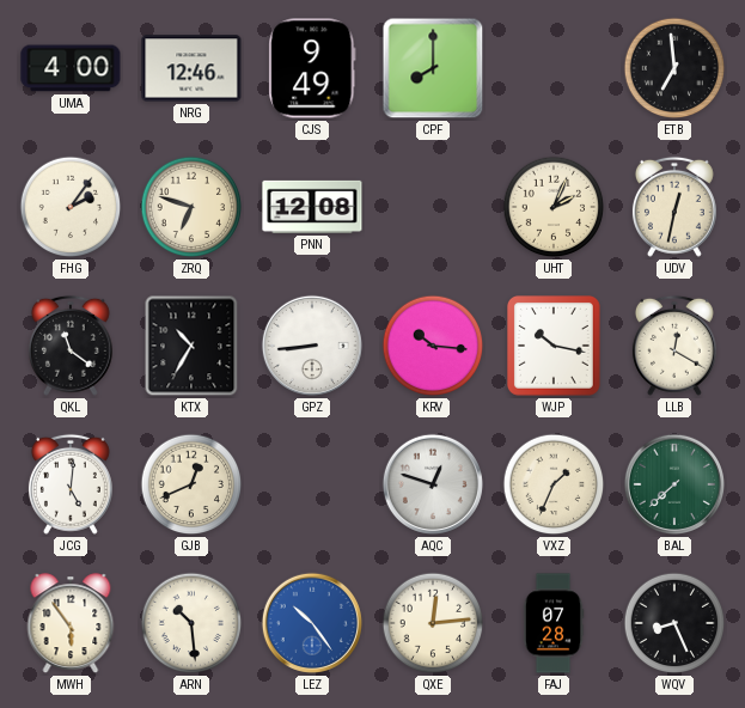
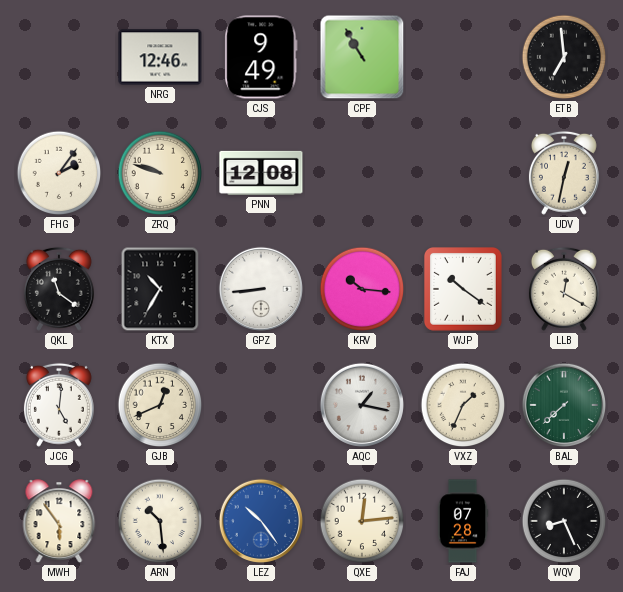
UMA: 4:00 -> none (71, 68)
CPF: 8:00 -> 10:55 (362, 57)
ZRQ: 6:48 -> 9:48 (160, 173)
UHT: 2:04 -> none (554, 207)
WJP: 10:17 -> 10:21 (464, 290)
AQC: 12:48 -> 1:17 (362, 405)
